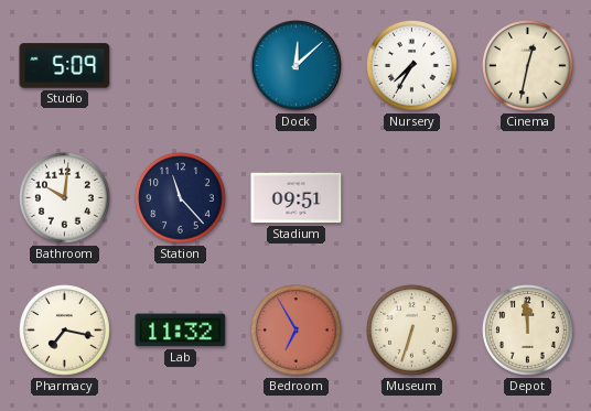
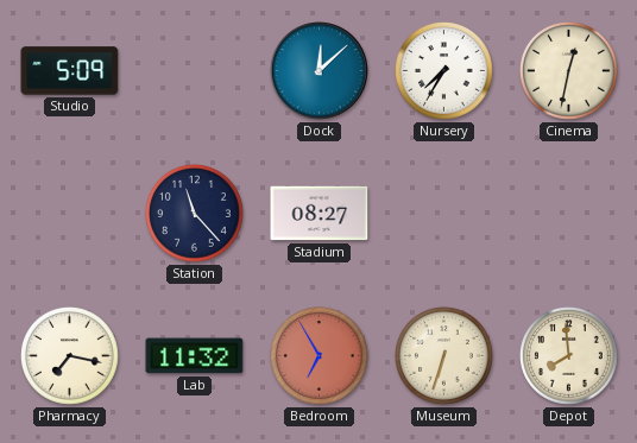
Bathroom: 10:01 -> none (65, 198)
Stadium: 09:51 -> 08:27 (320, 214)
Depot: 11:59 -> 7:59 (569, 356)
